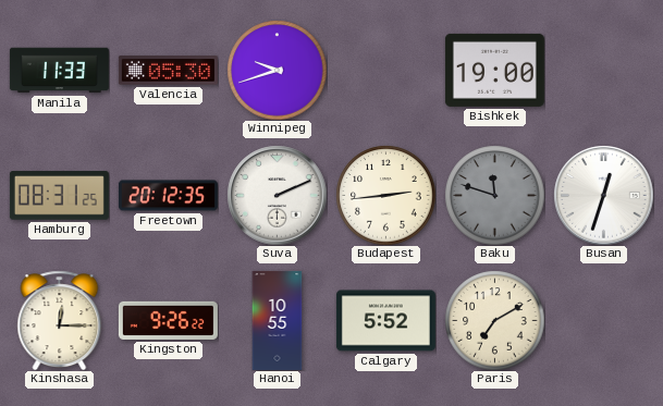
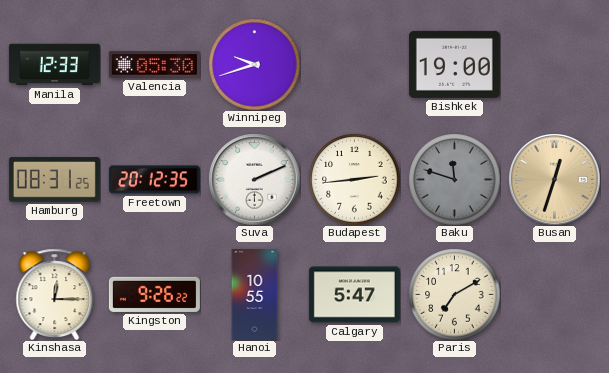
Manila: 11:33 -> 12:33 (54, 65)
Busan dial: white -> champagne (554, 179)
Calgary: 5:52 -> 5:47 (354, 295)
